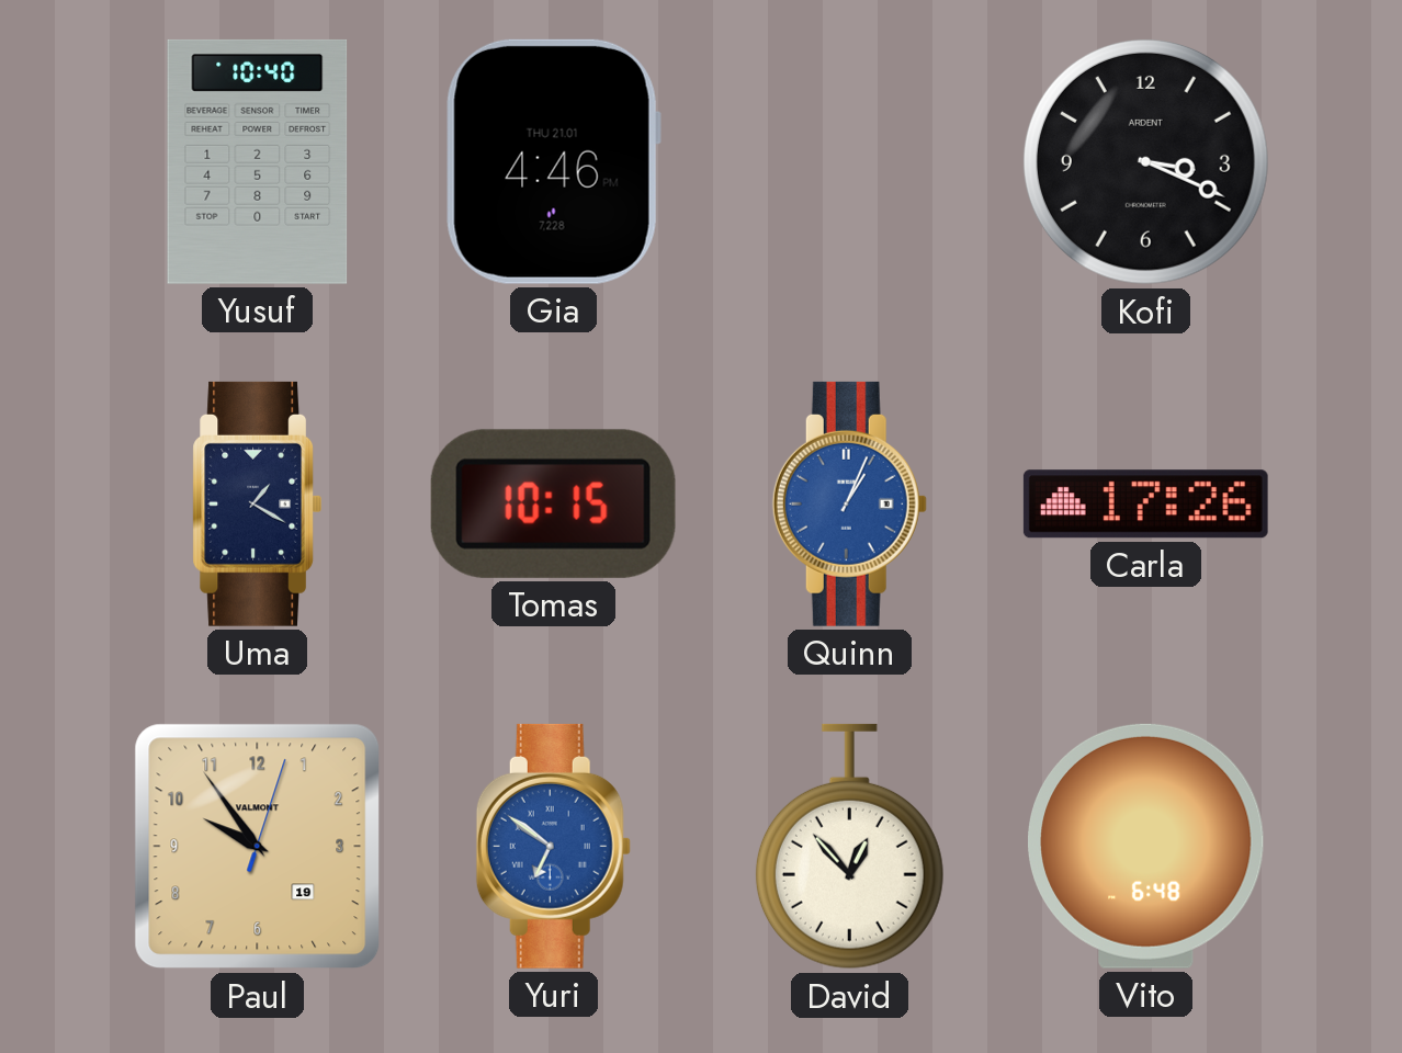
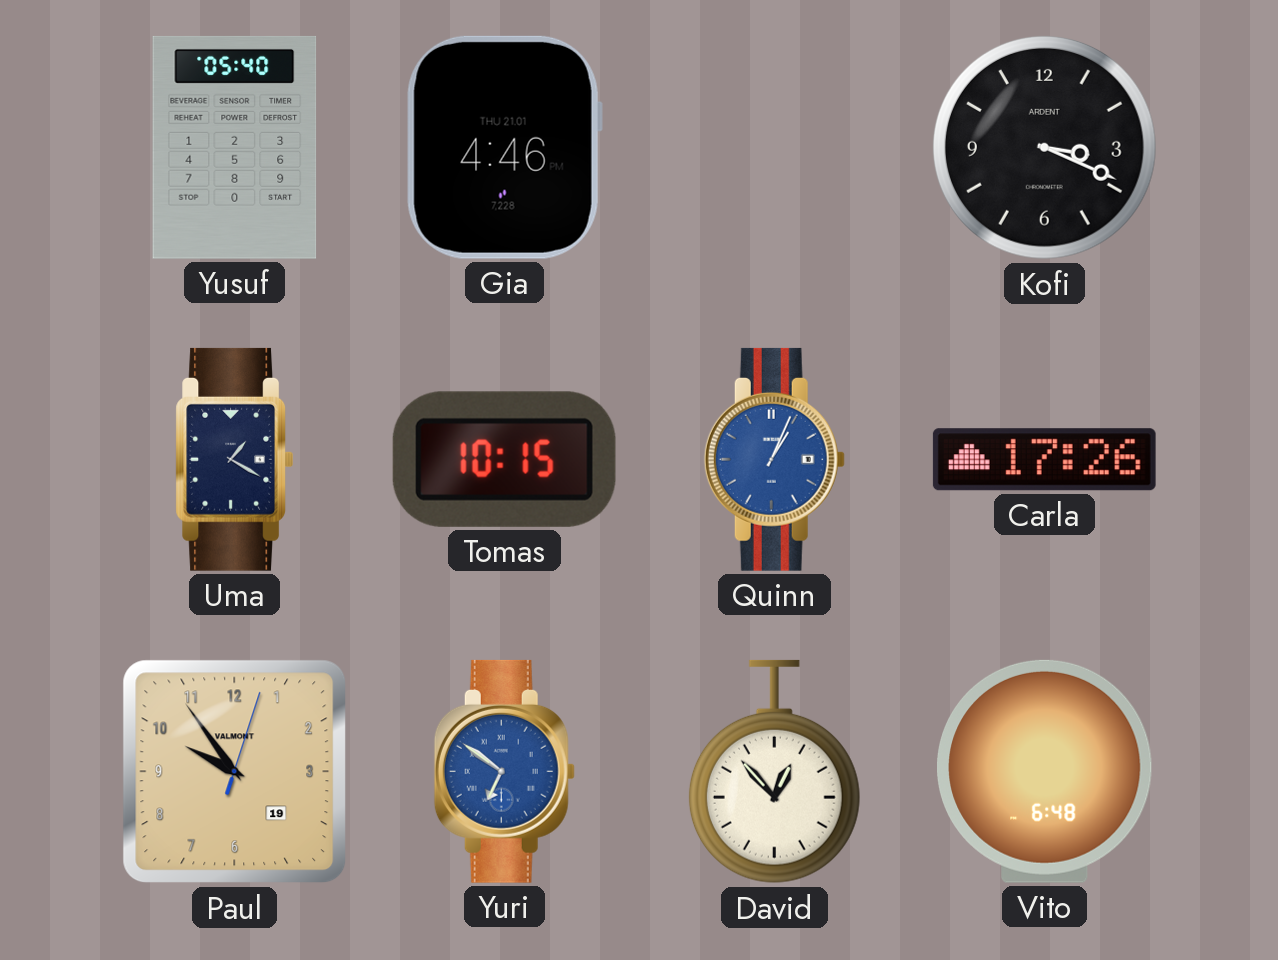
Yusuf: 10:40 -> 05:40 (235, 147)
